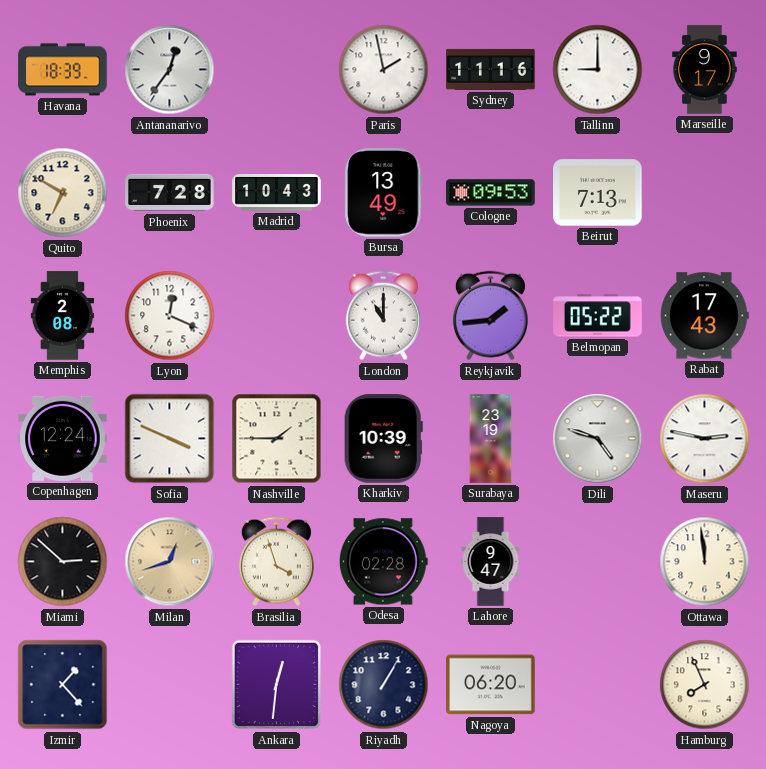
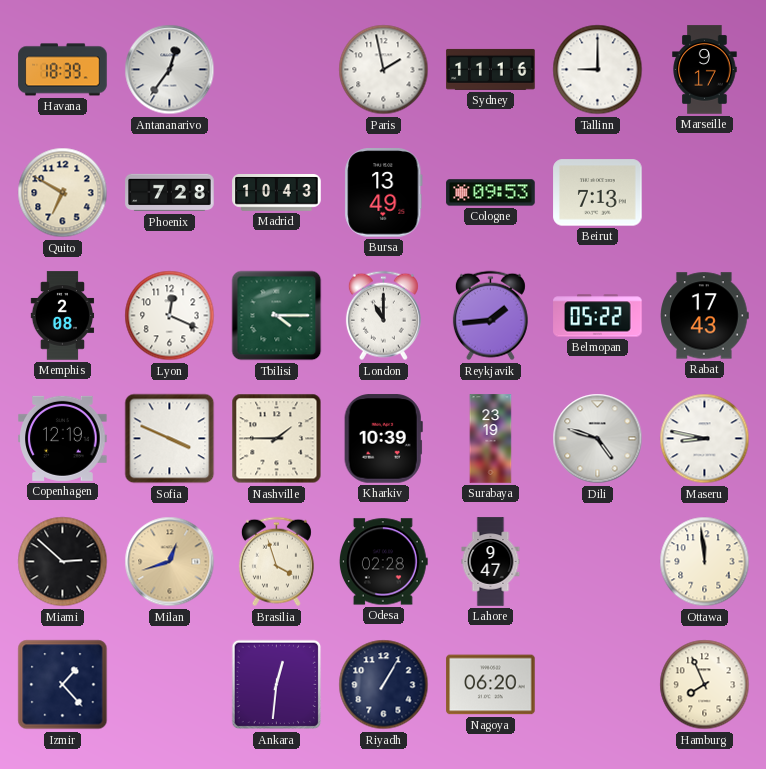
Tbilisi: none -> 4:15 (277, 316)
Copenhagen: 12:24 -> 12:19 (63, 438)
Maseru: 2:47 -> 8:47 (705, 439)
